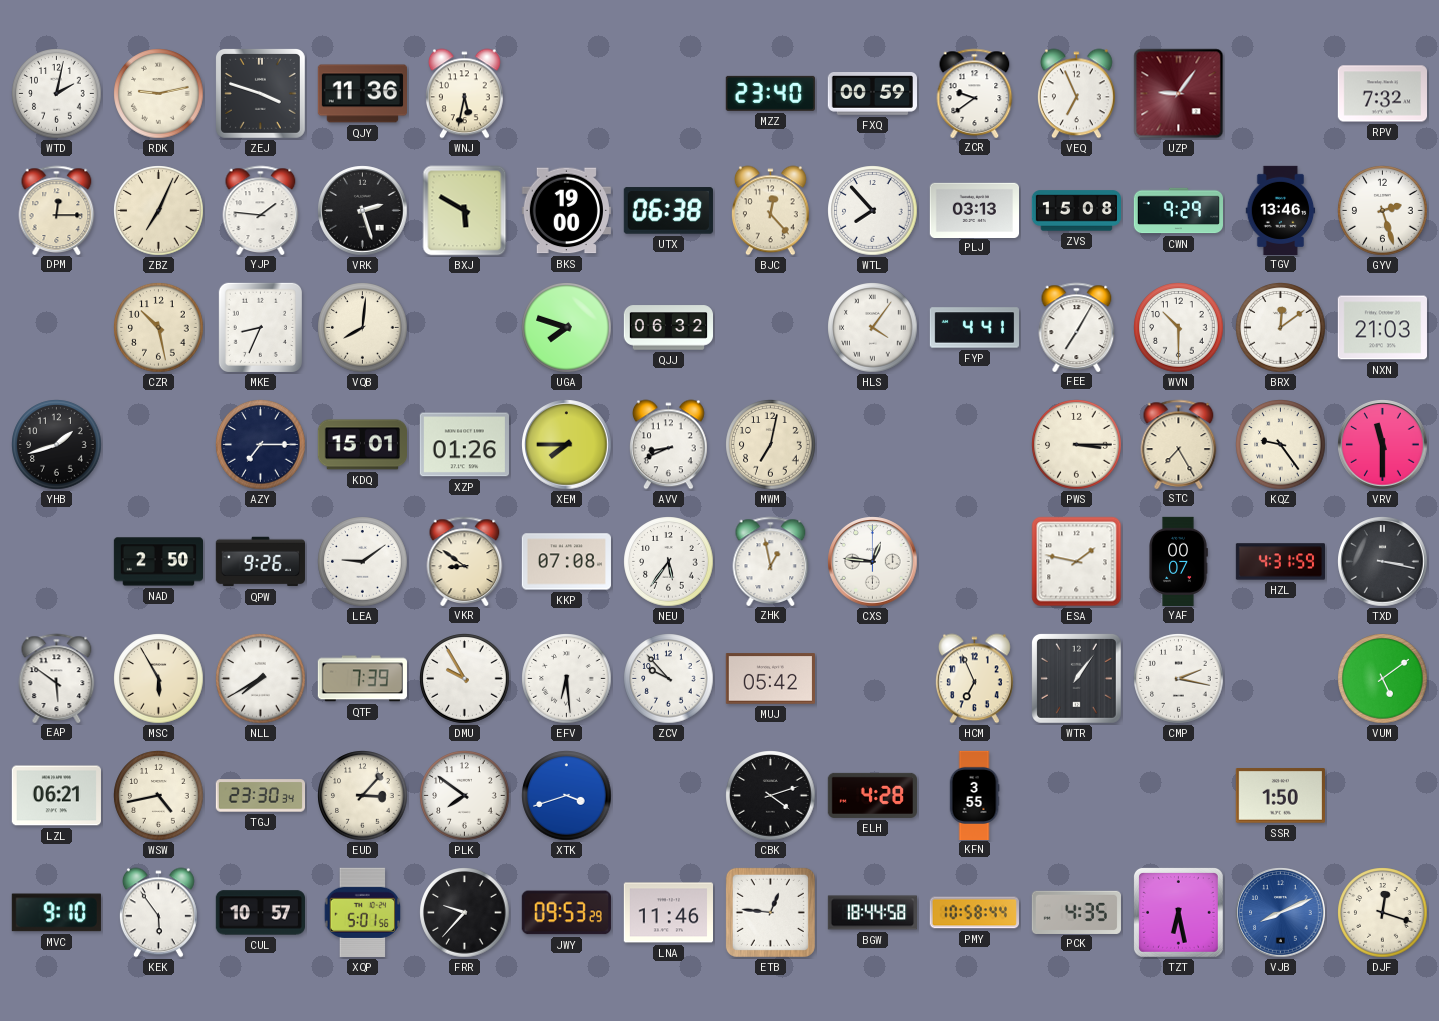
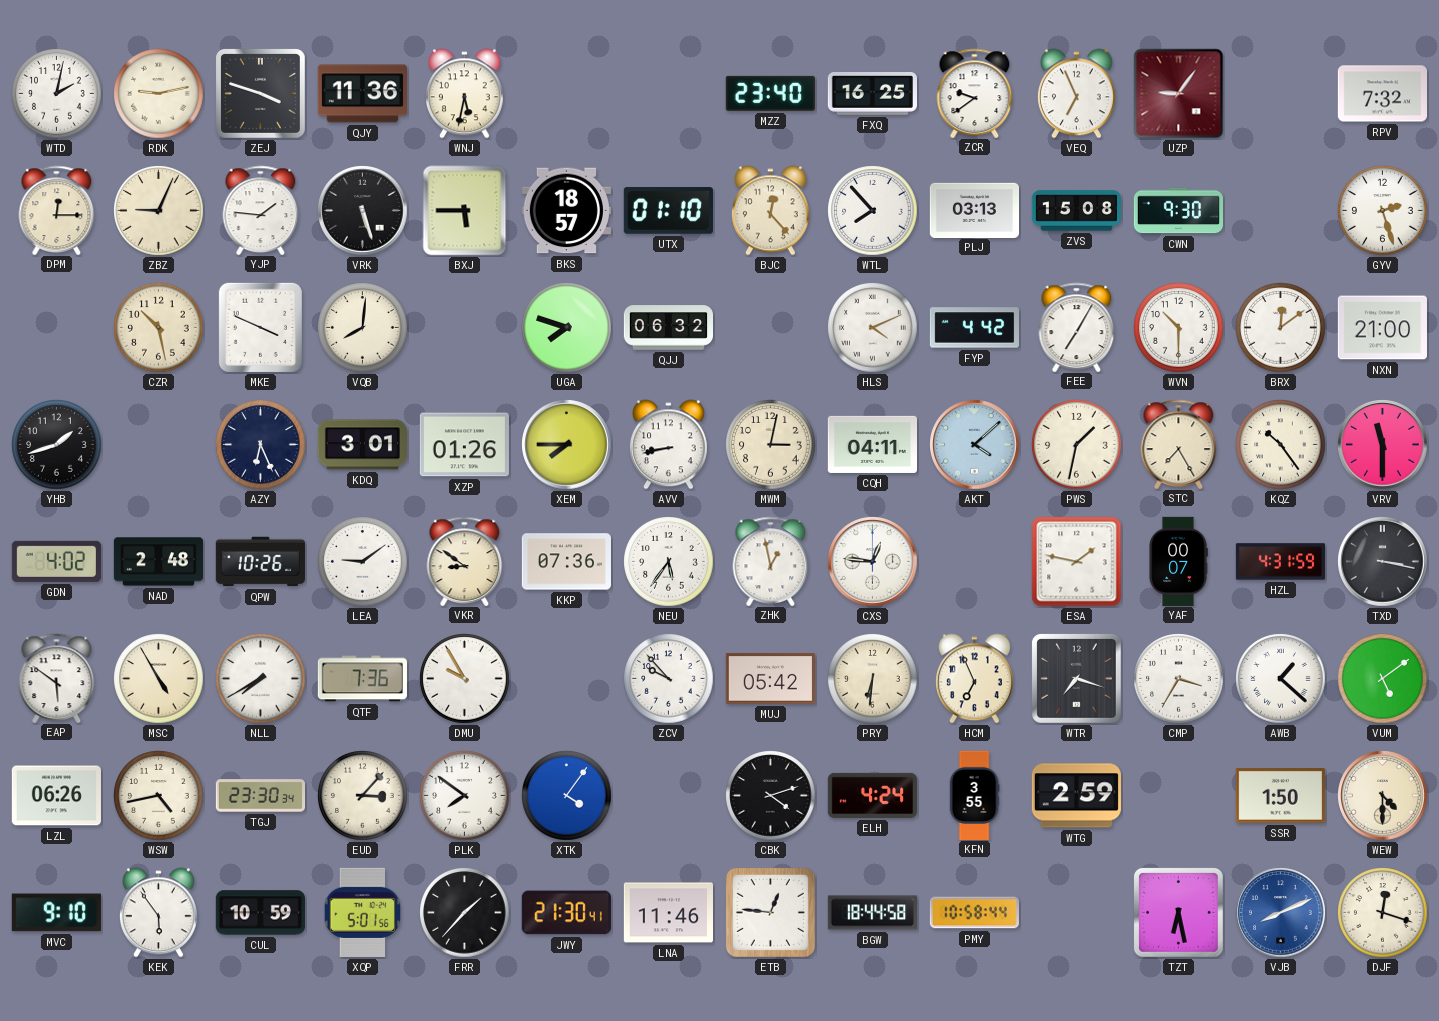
FXQ: 00:59 -> 16:25 (872, 94)
ZBZ: 7:04 -> 9:04 (159, 211)
VRK: 2:27 -> 5:27 (363, 211)
BXJ: 5:50 -> 5:45 (465, 211)
BKS: 19:00 -> 18:57 (566, 211)
UTX: 06:38 -> 01:10 (668, 211)
CWN: 9:29 -> 9:30 (1178, 211)
TGV: 13:46 -> none (1281, 210)
MKE: 8:34 -> 3:49 (260, 327)
HLS: 4:06 -> 4:11 (873, 328)
FYP: 4:41 -> 4:42 (974, 328)
NXN: 21:03 -> 21:00 (1382, 328)
AZY: 7:15 -> 6:26 (261, 445)
KDQ: 15:01 -> 3:01 (362, 445)
AVV: 8:41 -> 8:43 (668, 445)
MWM: 7:02 -> 3:02 (771, 445)
CQH: none -> 04:11 (872, 444)
AKT: none -> 4:08 (975, 445)
PWS: 3:15 -> 1:32 (1077, 445)
KQZ: 9:24 -> 10:24 (1281, 445)
GDN: none -> 4:02 (56, 561)
NAD: 2:50 -> 2:48 (158, 562)
QPW: 9:26 -> 10:26 (260, 562)
KKP: 07:08 -> 07:36 (566, 562)
MSC: 5:55 -> 4:55 (159, 679)
QTF: 7:39 -> 7:36 (362, 679)
EFV: 6:29 -> none (567, 679)
PRY: none -> 6:31 (873, 679)
WTR: 1:06 -> 7:18 (1076, 678)
CMP: 2:17 -> 3:35 (1179, 679)
AWB: none -> 1:22 (1281, 679)
LZL: 06:21 -> 06:26 (56, 796)
XTK: 3:42 -> 4:06 (567, 796)
ELH: 4:28 -> 4:24 (872, 795)
WTG: none -> 2:59 (1076, 796)
WEW: none -> 4:30 (1383, 796)
CUL: 10:57 -> 10:59 (260, 913)
FRR: 9:37 -> 1:37 (465, 913)
JWY: 09:53 -> 21:30 (566, 913)
PCK: 4:35 -> none (1076, 912)
